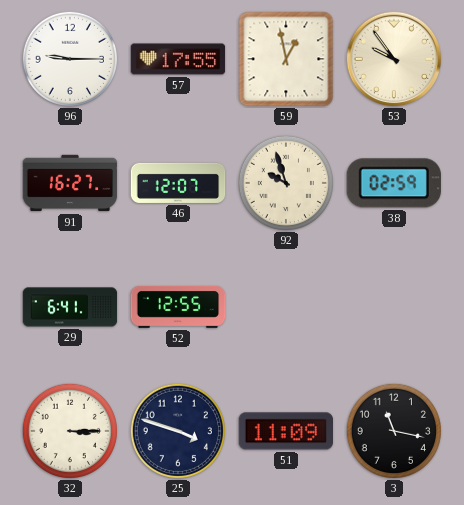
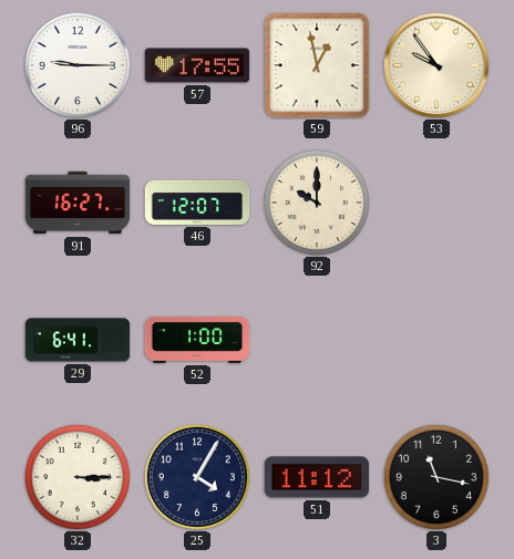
92: 9:57 -> 10:00 (317, 203)
38: 02:59 -> none (394, 183)
52: 12:55 -> 1:00 (197, 340)
25: 3:48 -> 4:05 (197, 477)
51: 11:09 -> 11:12 (316, 477)
